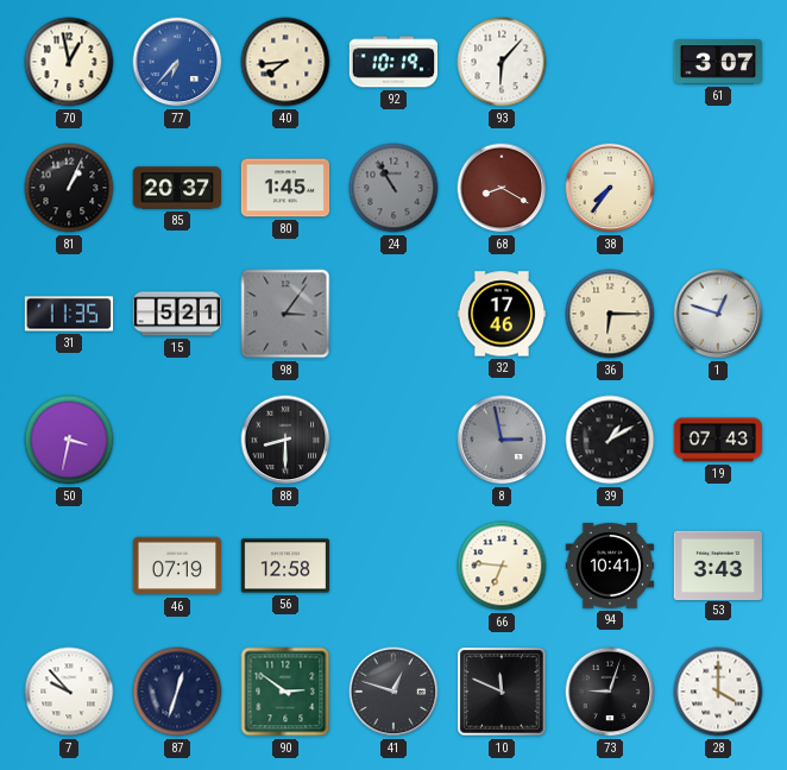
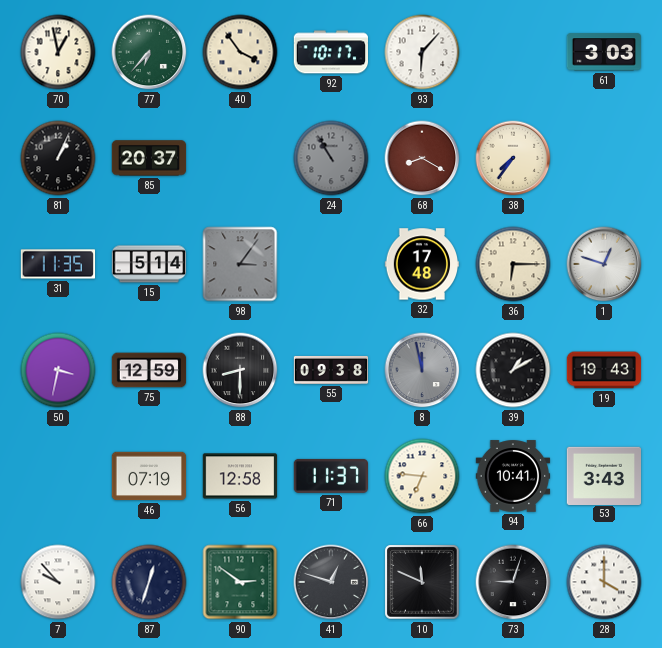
77 dial: blue -> green (149, 52)
40: 7:44 -> 3:54 (240, 52)
92: 10:19 -> 10:17 (330, 52)
61: 3:07 -> 3:03 (603, 52)
80: 1:45 -> none (285, 188)
15: 5:21 -> 5:14 (149, 264)
32: 17:46 -> 17:48 (422, 264)
75: none -> 12:59 (149, 370)
55: none -> 09:38 (331, 370)
8: 2:58 -> 11:58 (422, 370)
19: 07:43 -> 19:43 (604, 370)
71: none -> 11:37 (330, 476)
